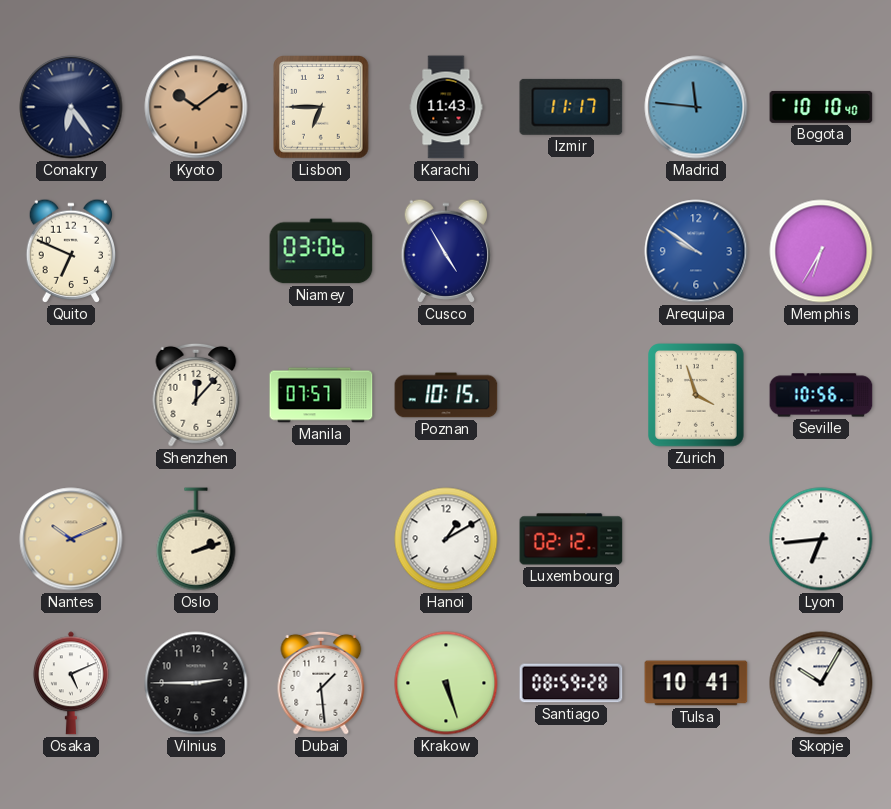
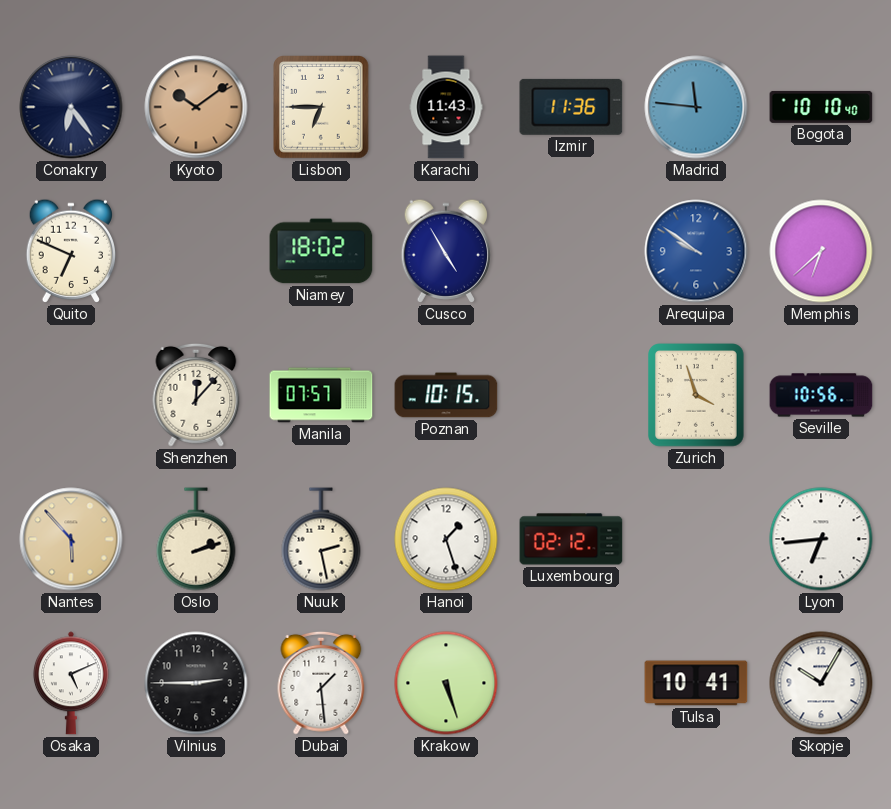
Izmir: 11:17 -> 11:36 (571, 107)
Niamey: 03:06 -> 18:02 (321, 251)
Memphis: 6:35 -> 6:38 (821, 251)
Nantes: 10:11 -> 5:53 (71, 539)
Nuuk: none -> 2:28 (321, 539)
Hanoi: 1:10 -> 1:27 (446, 539)
Santiago: 08:59 -> none (571, 683)
